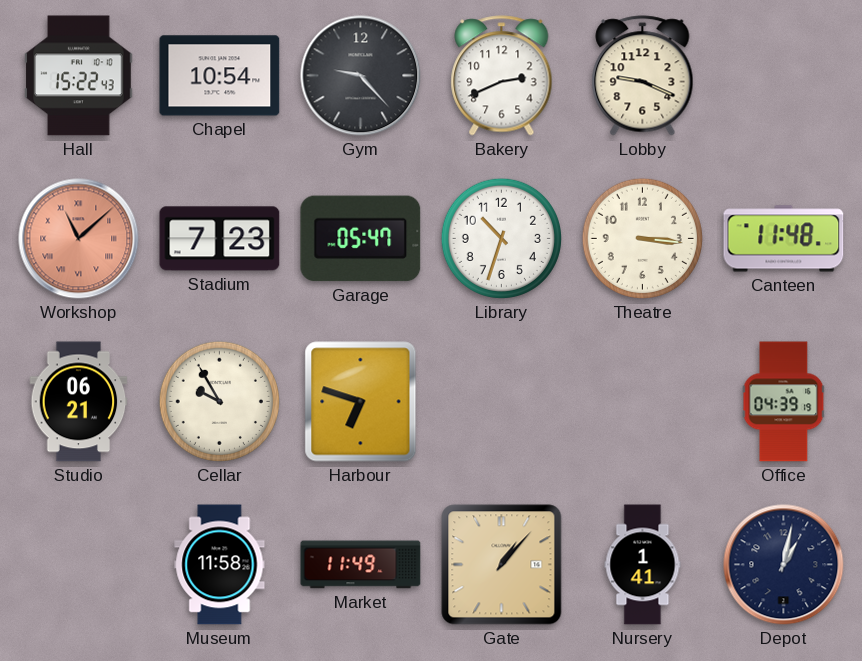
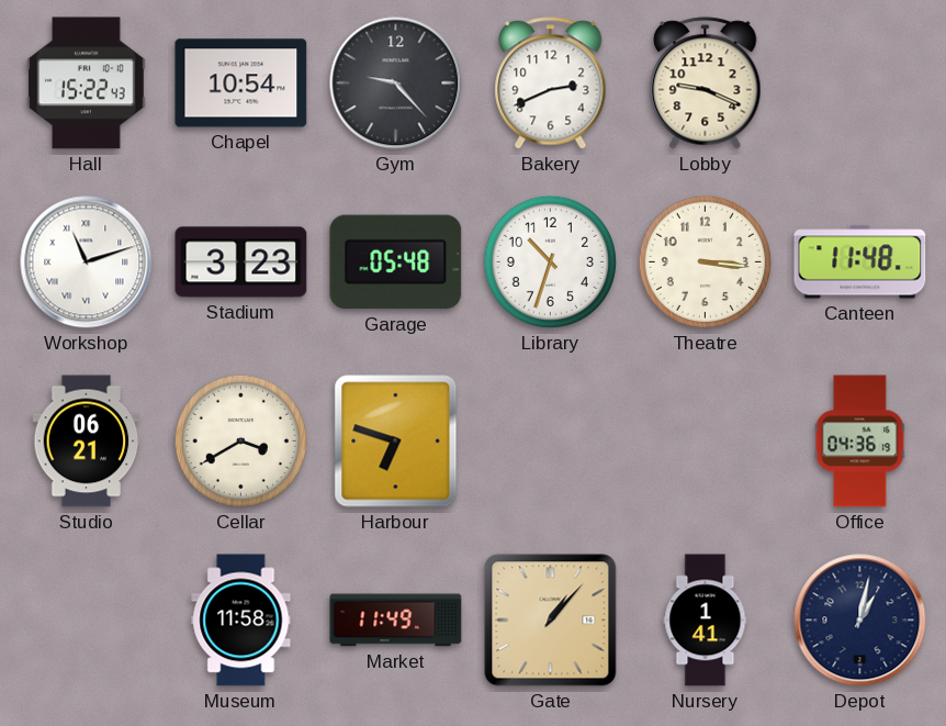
Workshop: 11:08 -> 11:12 (87, 263)
Workshop dial: salmon -> white (87, 263)
Stadium: 7:23 -> 3:23 (241, 263)
Garage: 05:47 -> 05:48 (396, 263)
Cellar: 9:55 -> 3:40 (240, 440)
Office: 04:39 -> 04:36 (860, 442)
